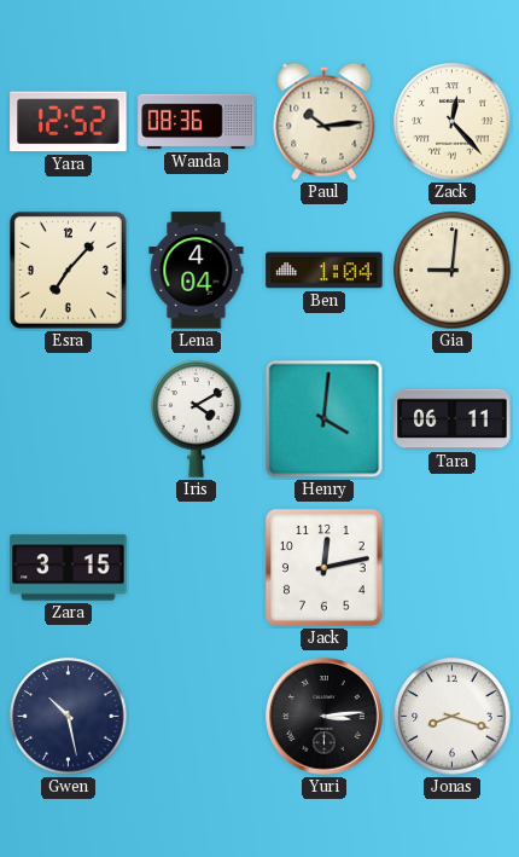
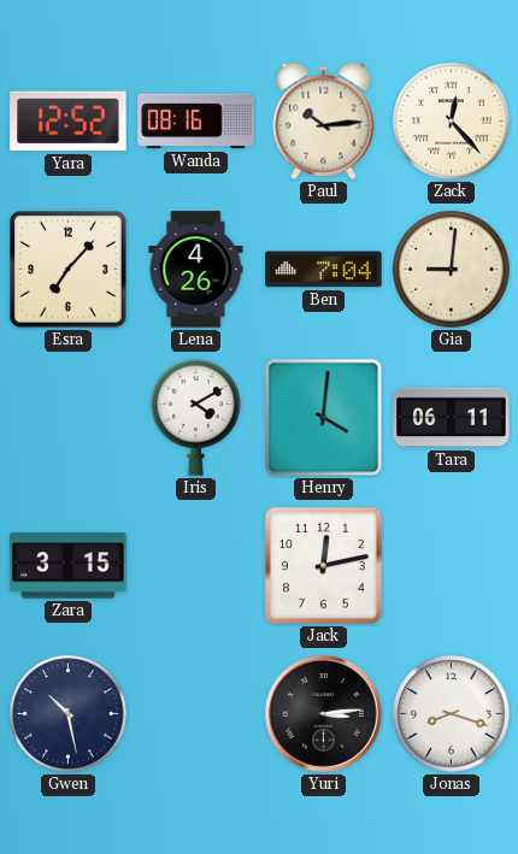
Wanda: 08:36 -> 08:16 (196, 122)
Lena: 4:04 -> 4:26 (196, 270)
Ben: 1:04 -> 7:04 (324, 270)
